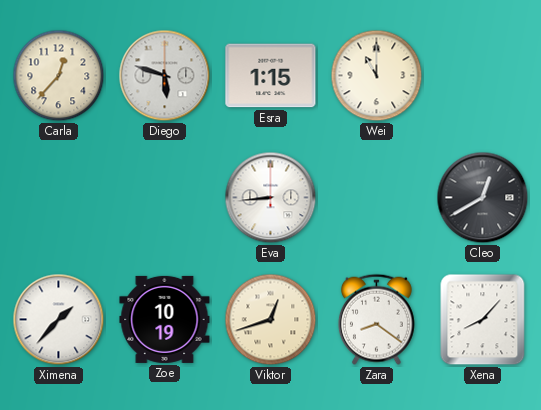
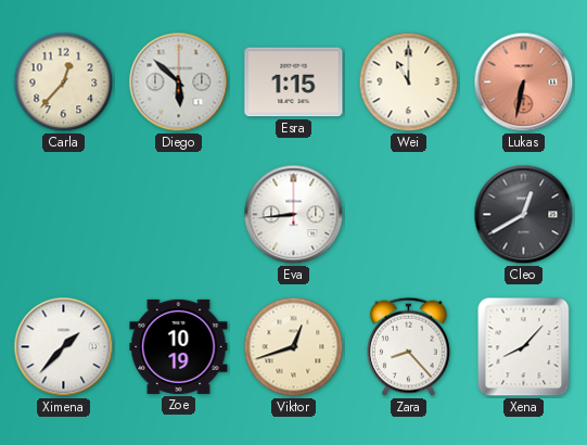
Diego: 5:48 -> 5:52 (179, 82)
Lukas: none -> 6:32 (524, 82)
Zara: 8:21 -> 8:23 (408, 346)
